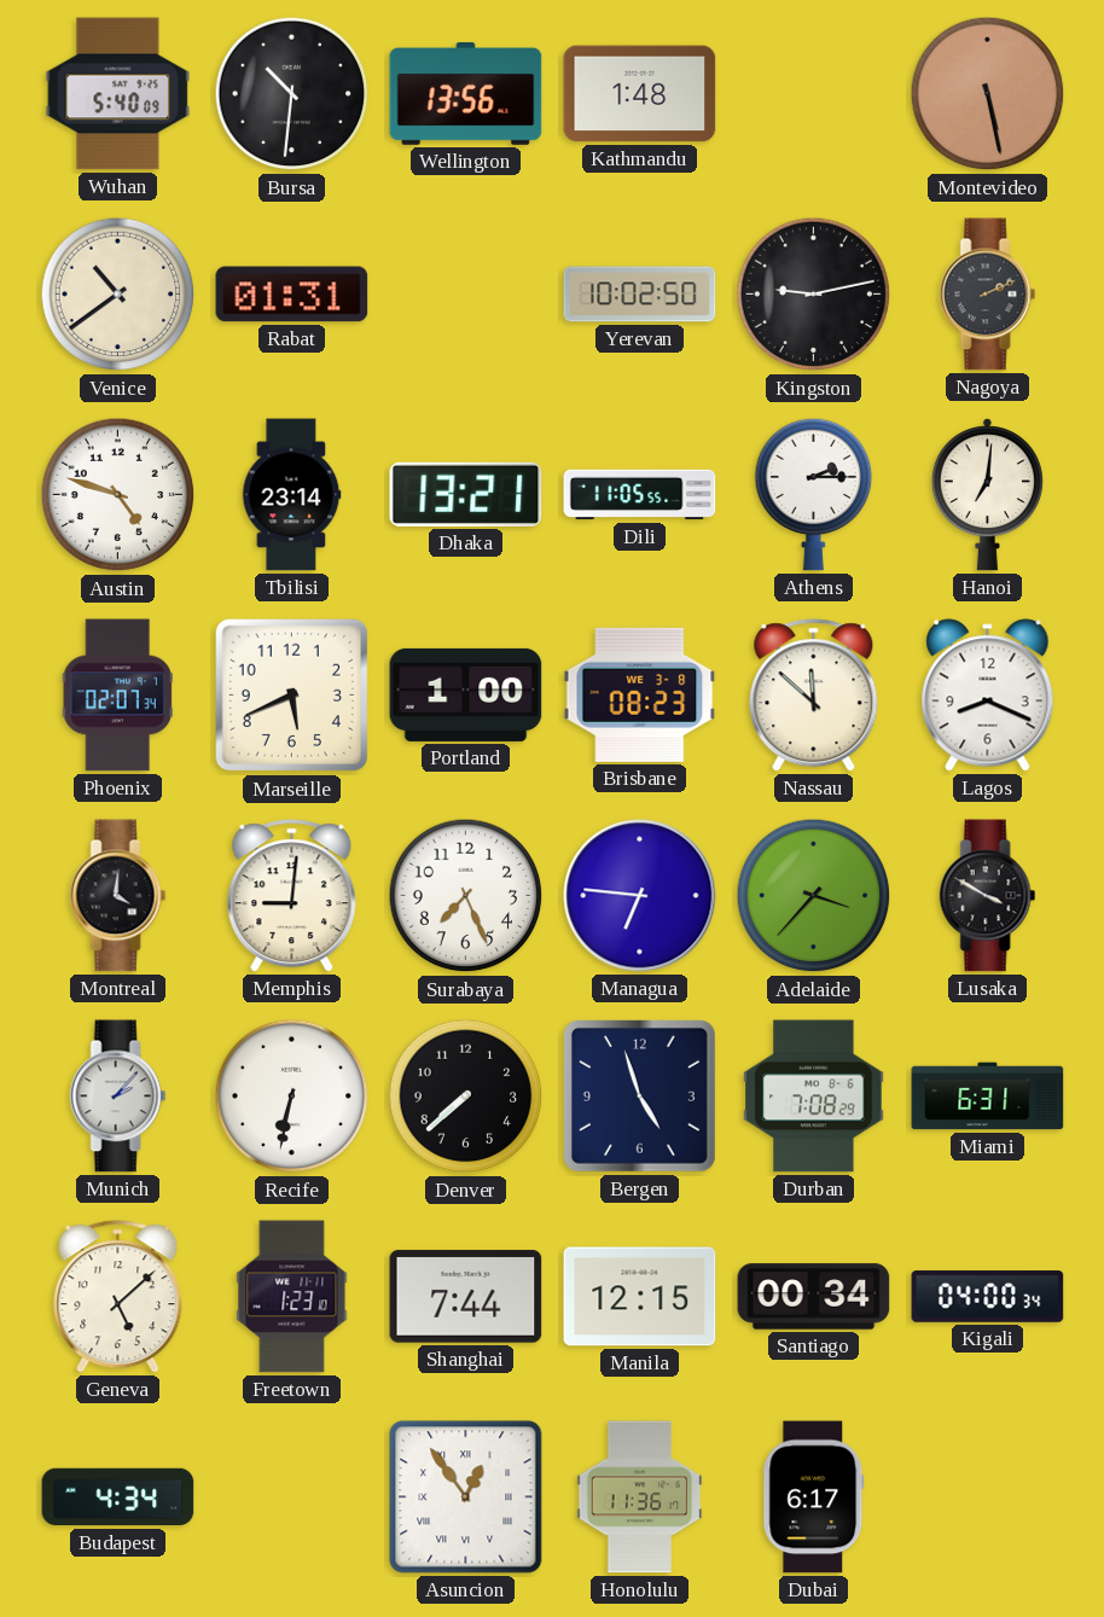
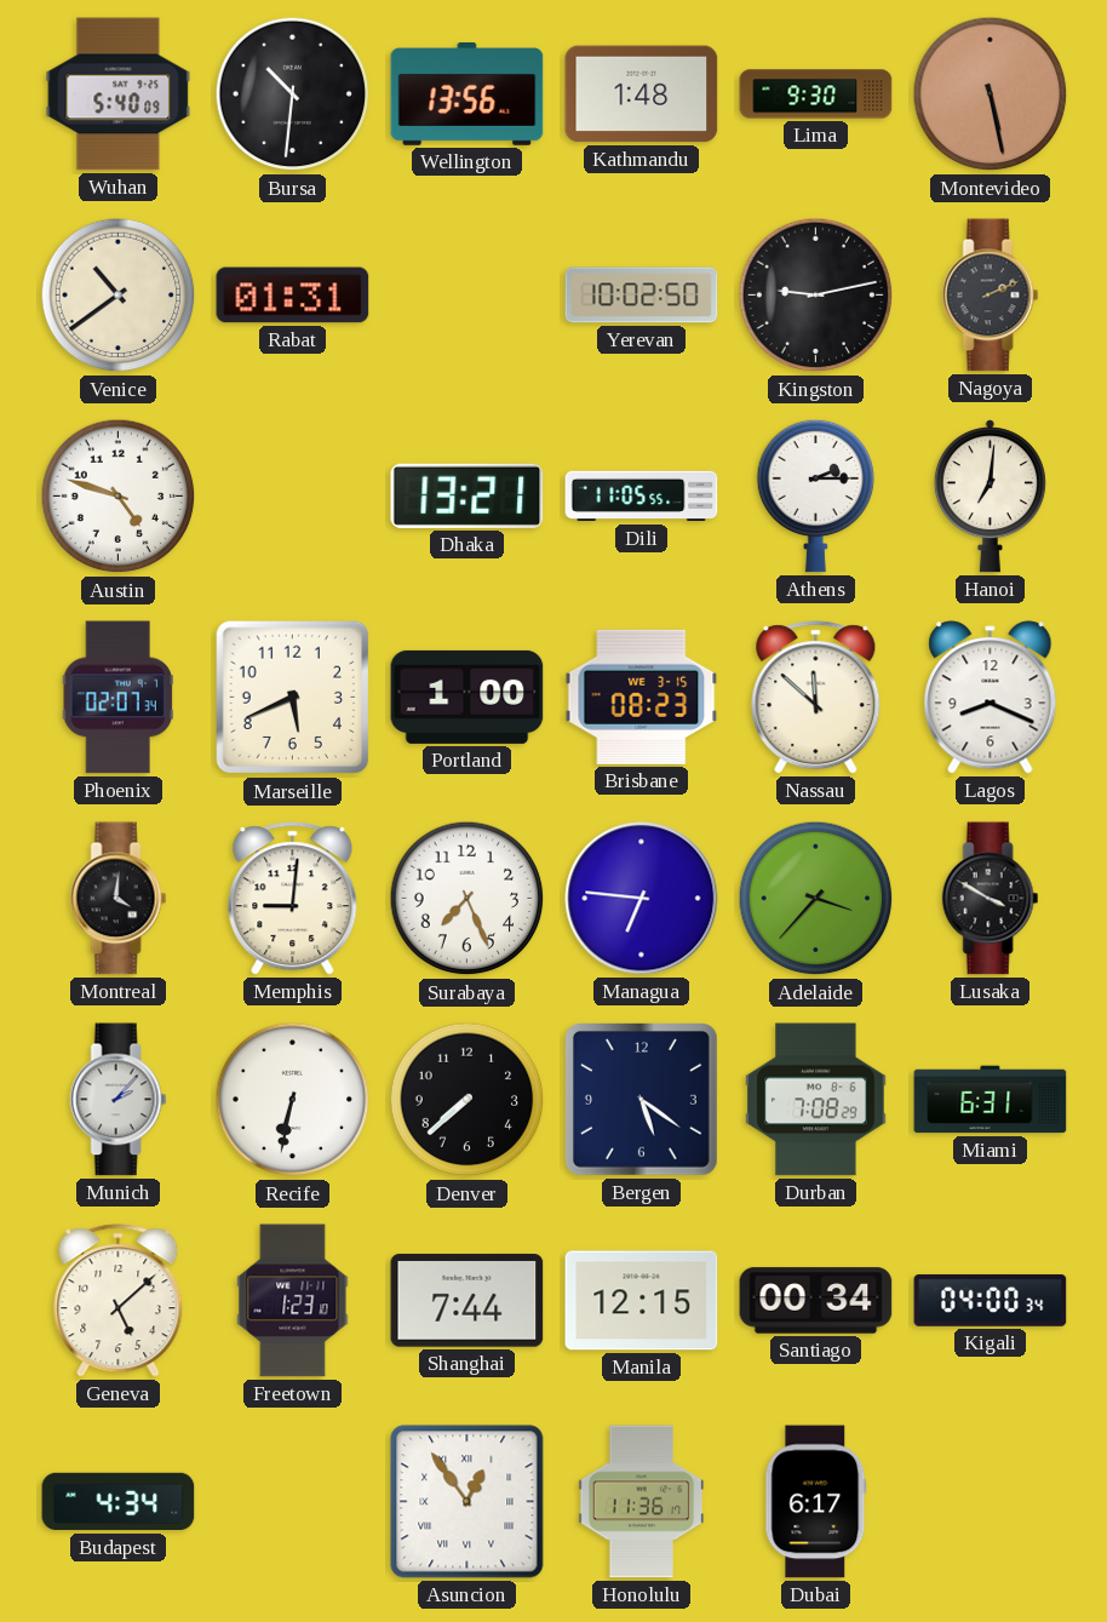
Lima: none -> 9:30 (816, 94)
Tbilisi: 23:14 -> none (291, 495)
Brisbane date: WE 3-8 -> WE 3-15 (642, 697)
Bergen: 4:57 -> 5:21 (642, 1100)
